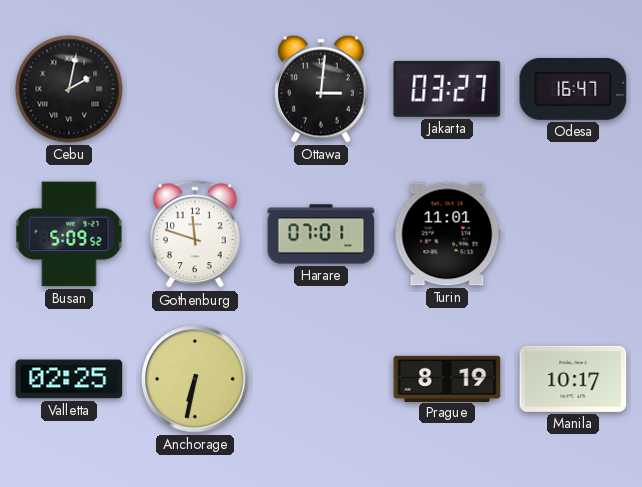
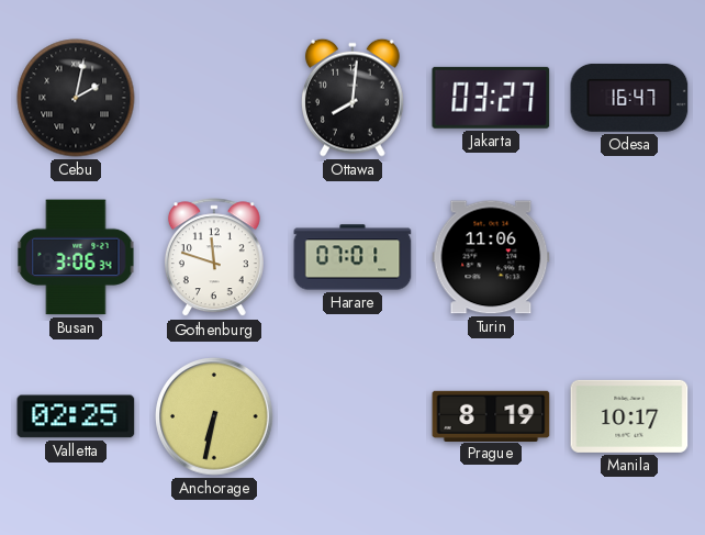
Ottawa: 3:01 -> 8:01 (354, 98)
Busan: 5:09 -> 3:06 (76, 257)
Turin: 11:01 -> 11:06 (491, 257)
